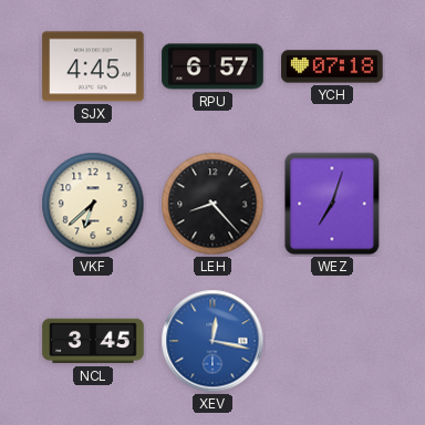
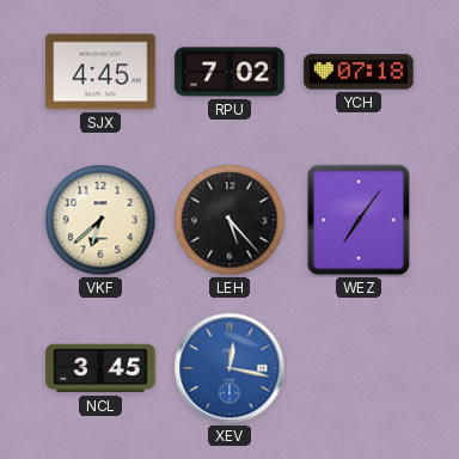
RPU: 6:57 -> 7:02 (229, 72)
LEH: 8:23 -> 5:23 (229, 220)
WEZ: 7:03 -> 7:06 (359, 220)
